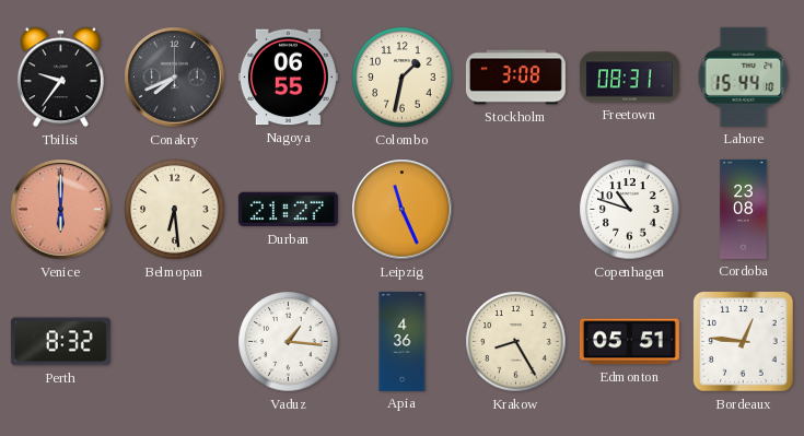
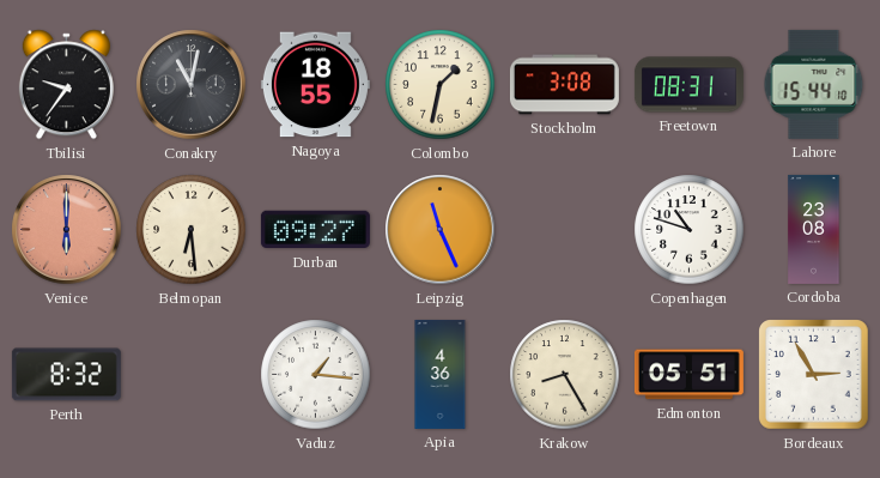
Conakry: 7:41 -> 11:02 (192, 85)
Nagoya: 06:55 -> 18:55 (315, 85)
Durban: 21:27 -> 09:27 (315, 230)
Bordeaux: 12:46 -> 2:55 (814, 375)
